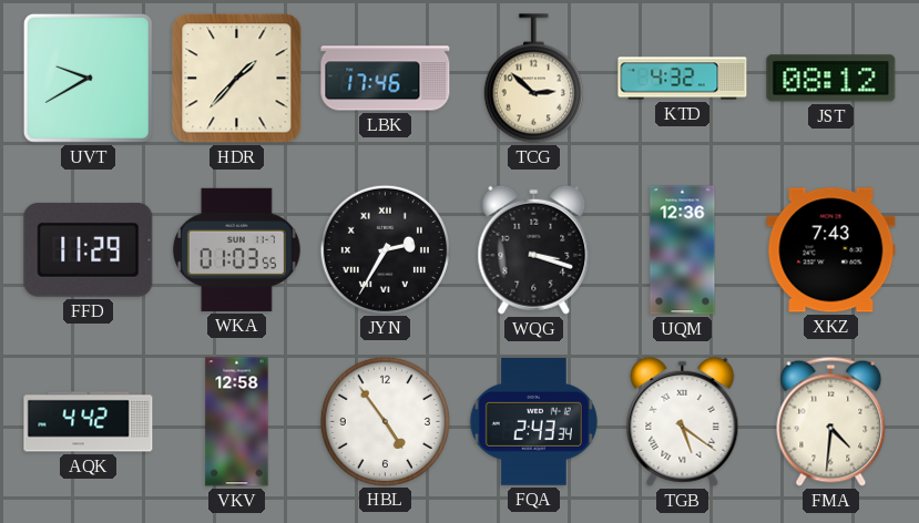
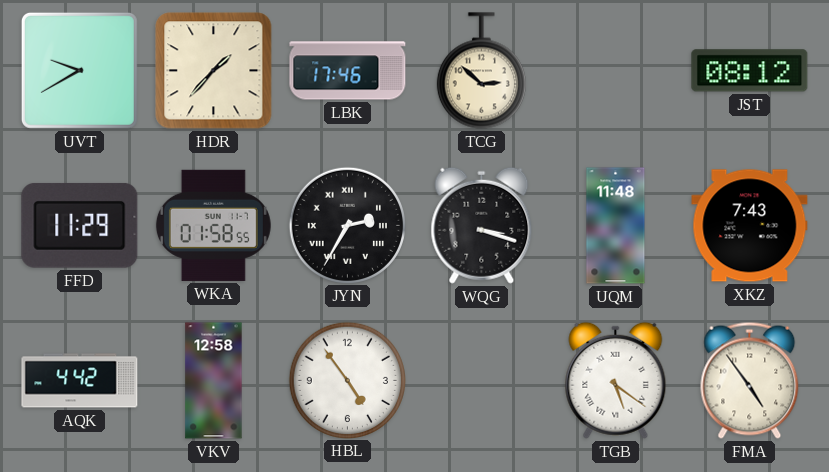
KTD: 4:32 -> none (683, 79)
WKA: 01:03 -> 01:58 (213, 225)
UQM: 12:36 -> 11:48 (616, 226)
FQA: 2:43 -> none (533, 421)
FMA: 4:31 -> 4:54 (750, 380)
